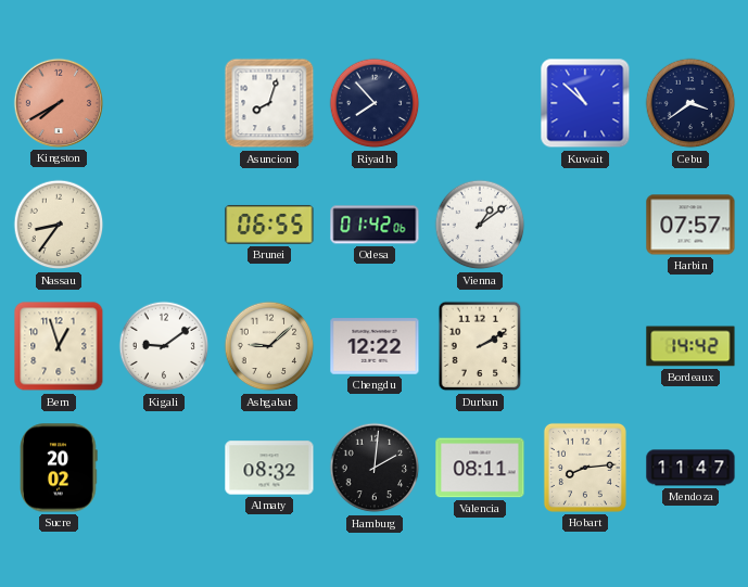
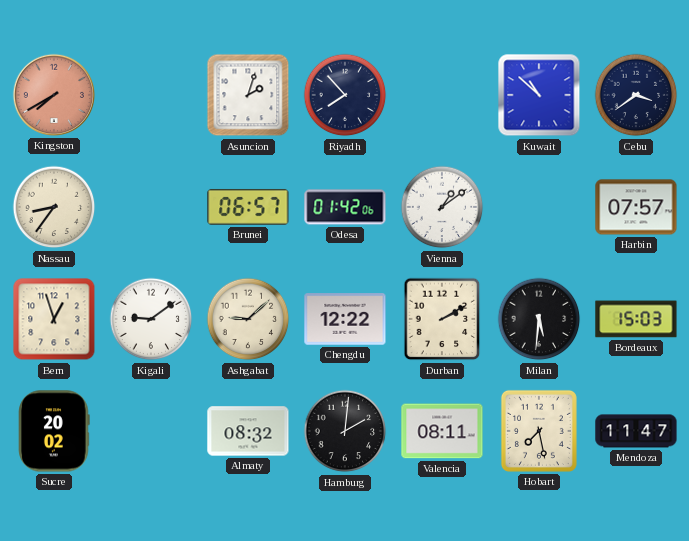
Asuncion: 8:03 -> 2:03 (248, 95)
Brunei: 06:55 -> 06:57 (248, 207)
Milan: none -> 5:31 (539, 319)
Bordeaux: 14:42 -> 15:03 (636, 319)
Hobart: 8:14 -> 7:28 (539, 431)
